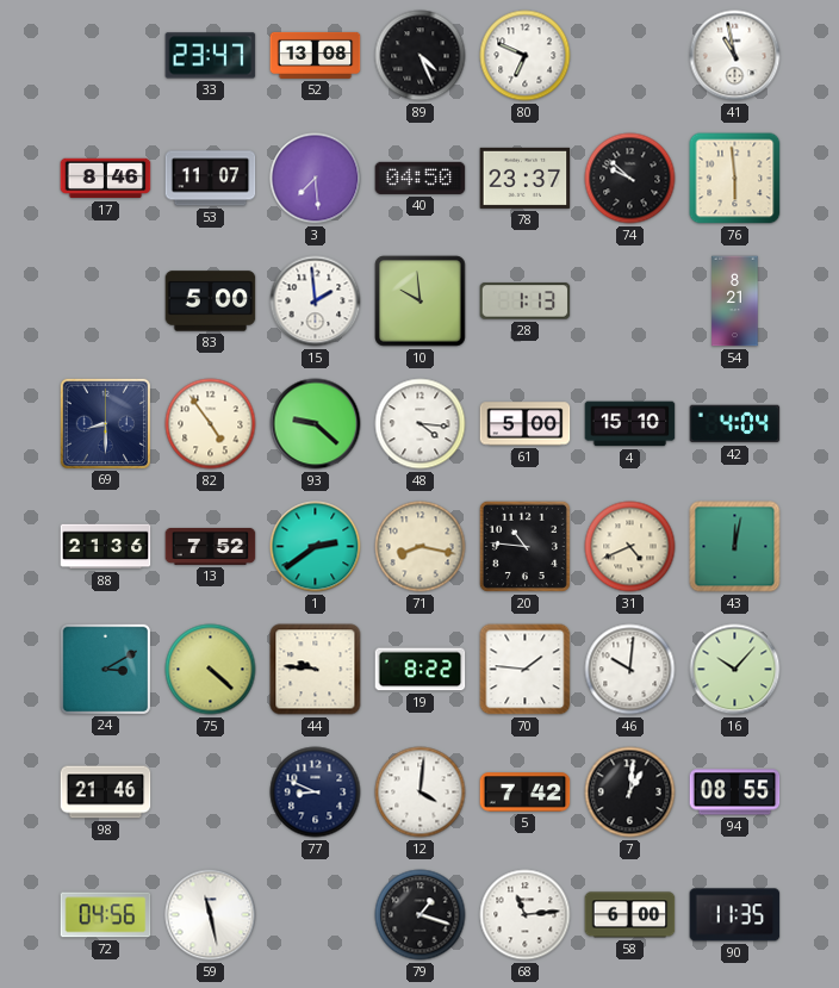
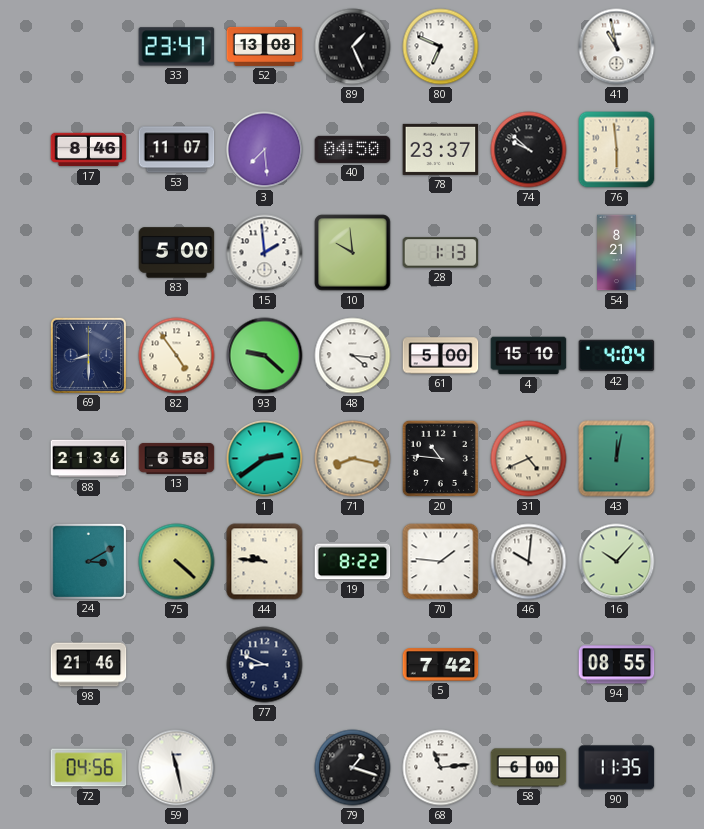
89: 4:26 -> 1:26 (353, 47)
13: 7:52 -> 6:58 (177, 458)
12: 4:01 -> none (421, 793)
7: 1:01 -> none (630, 793)
